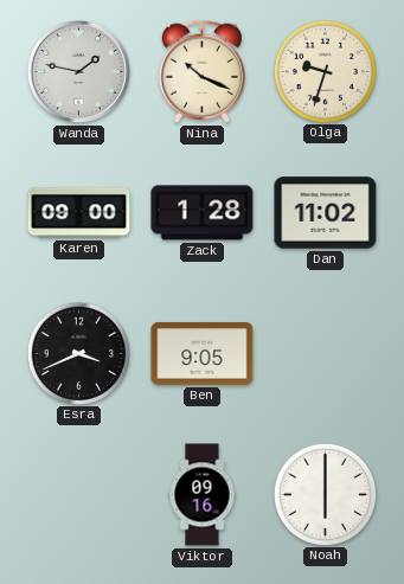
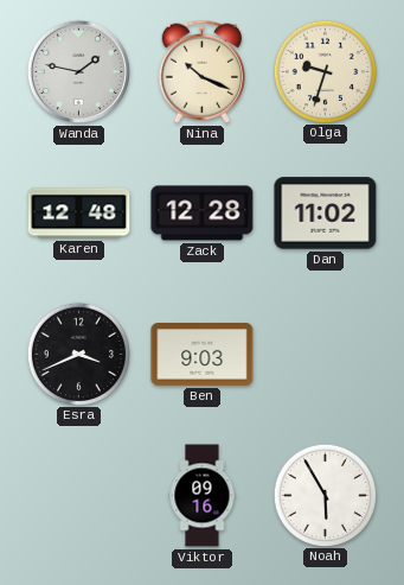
Karen: 09:00 -> 12:48 (79, 214)
Zack: 1:28 -> 12:28 (203, 214)
Ben: 9:05 -> 9:03 (203, 355)
Noah: 6:00 -> 5:55 (325, 495)
